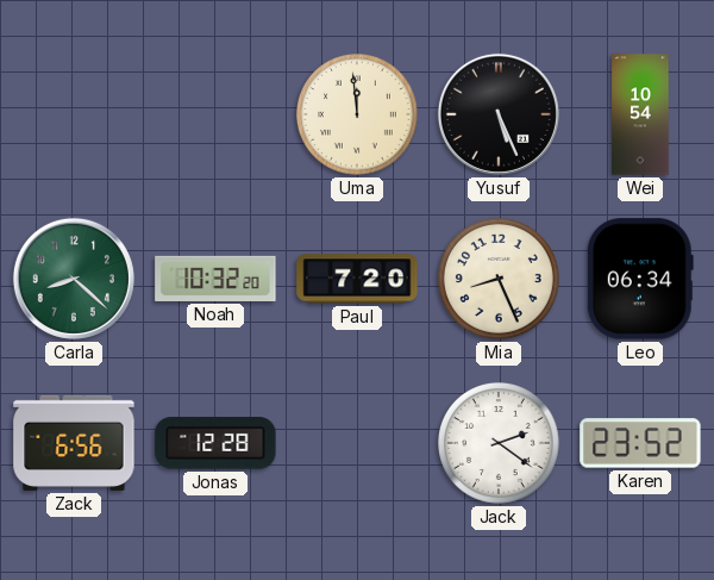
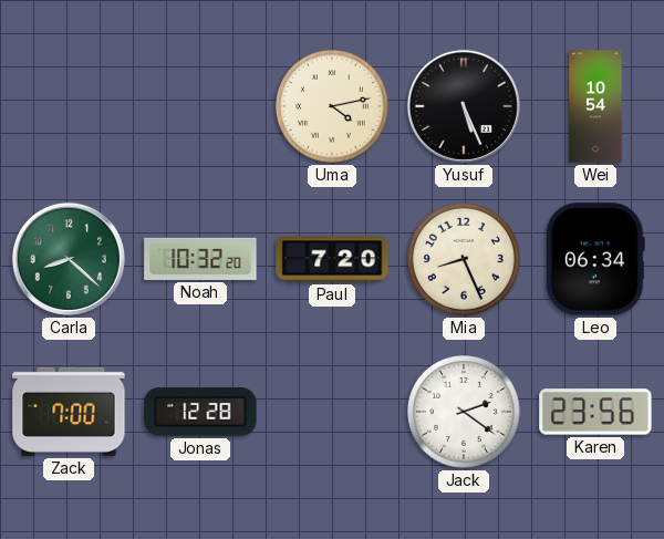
Uma: 11:59 -> 4:13 (333, 107)
Zack: 6:56 -> 7:00 (69, 412)
Karen: 23:52 -> 23:56 (595, 412)
